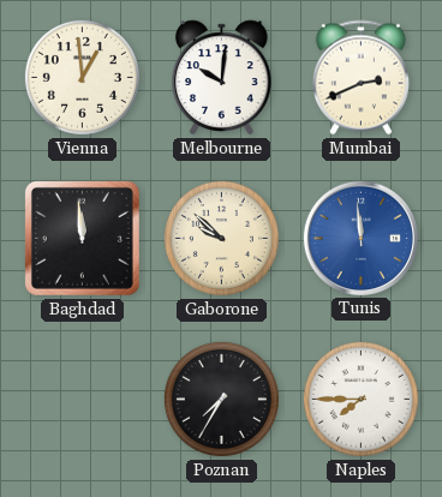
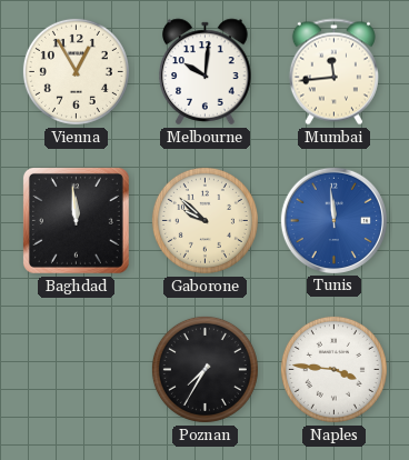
Vienna: 12:59 -> 12:55 (76, 71)
Mumbai: 2:41 -> 11:44 (333, 72)
Naples: 7:45 -> 3:46 (333, 369)
